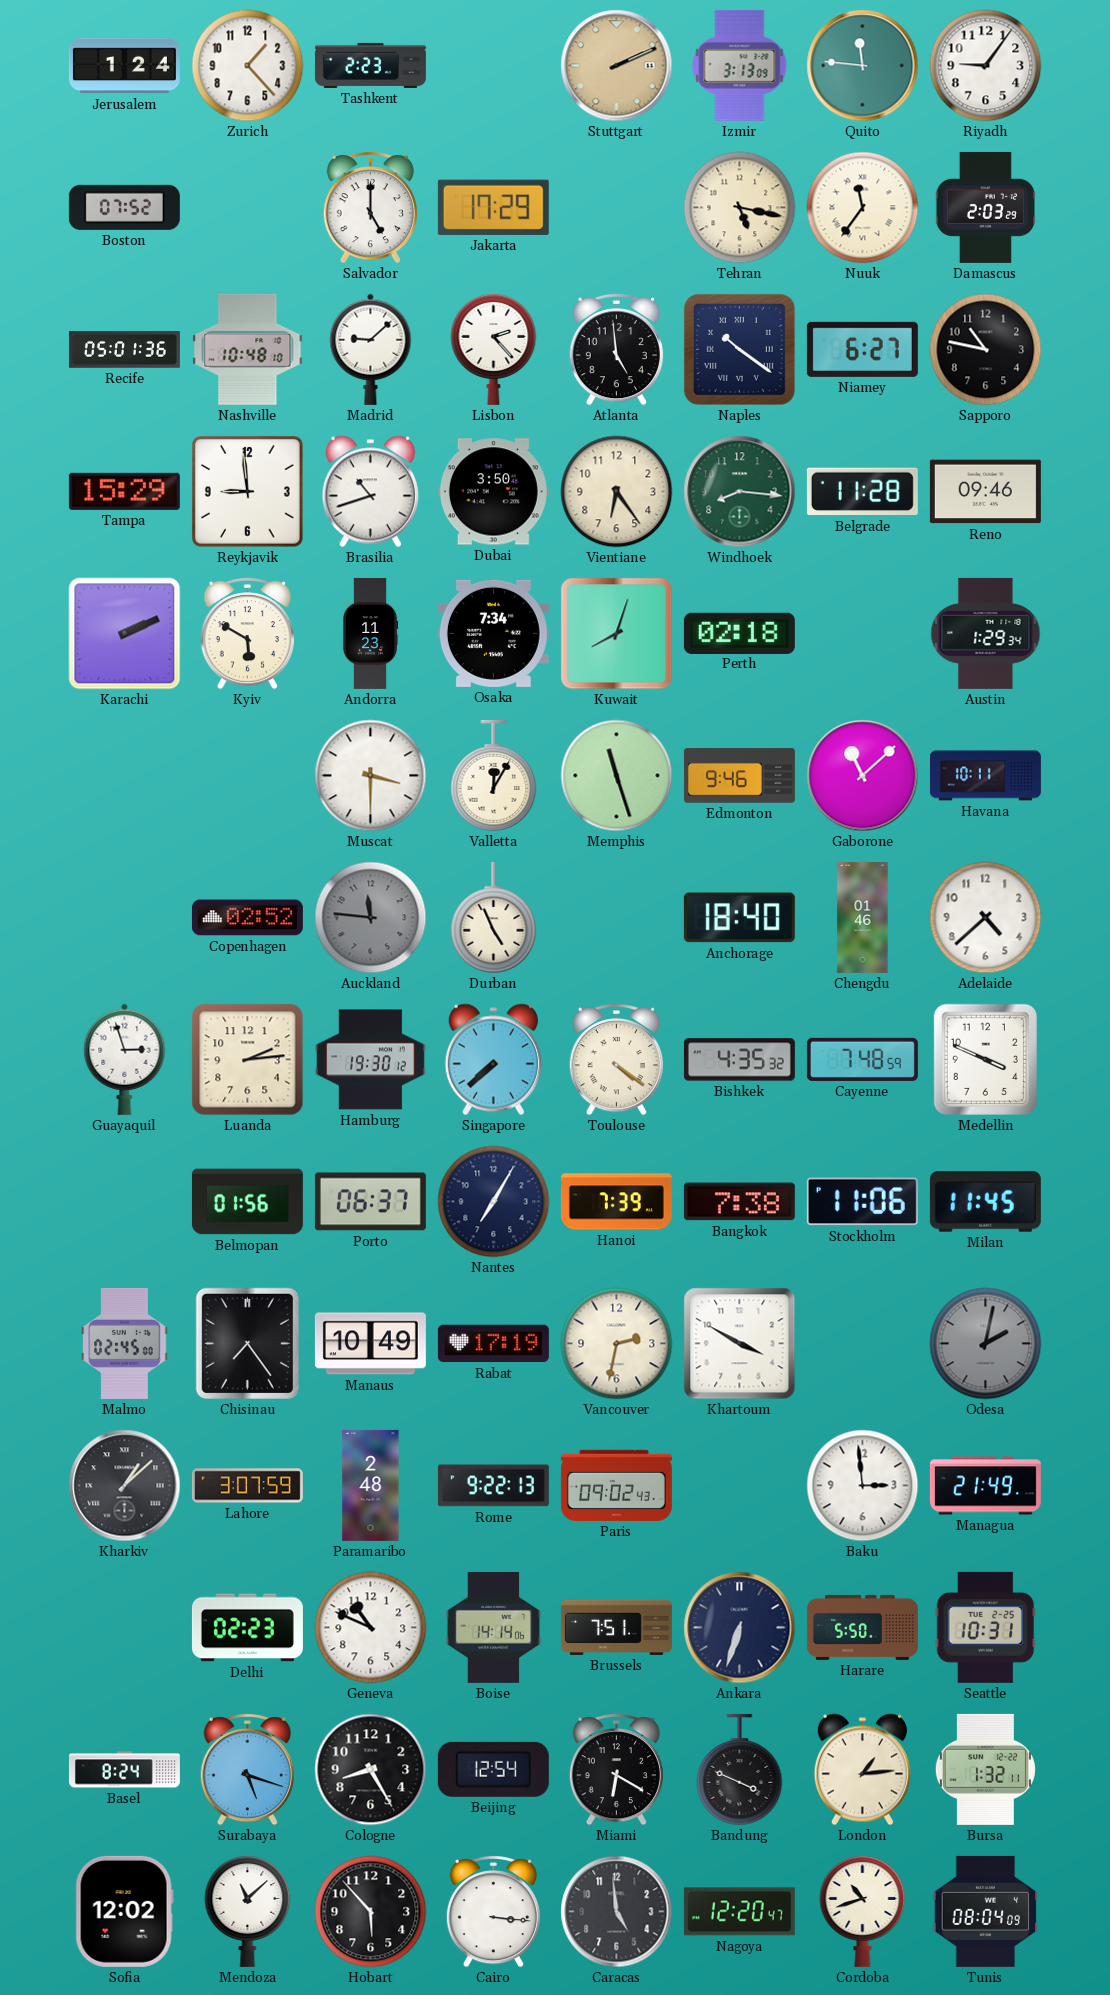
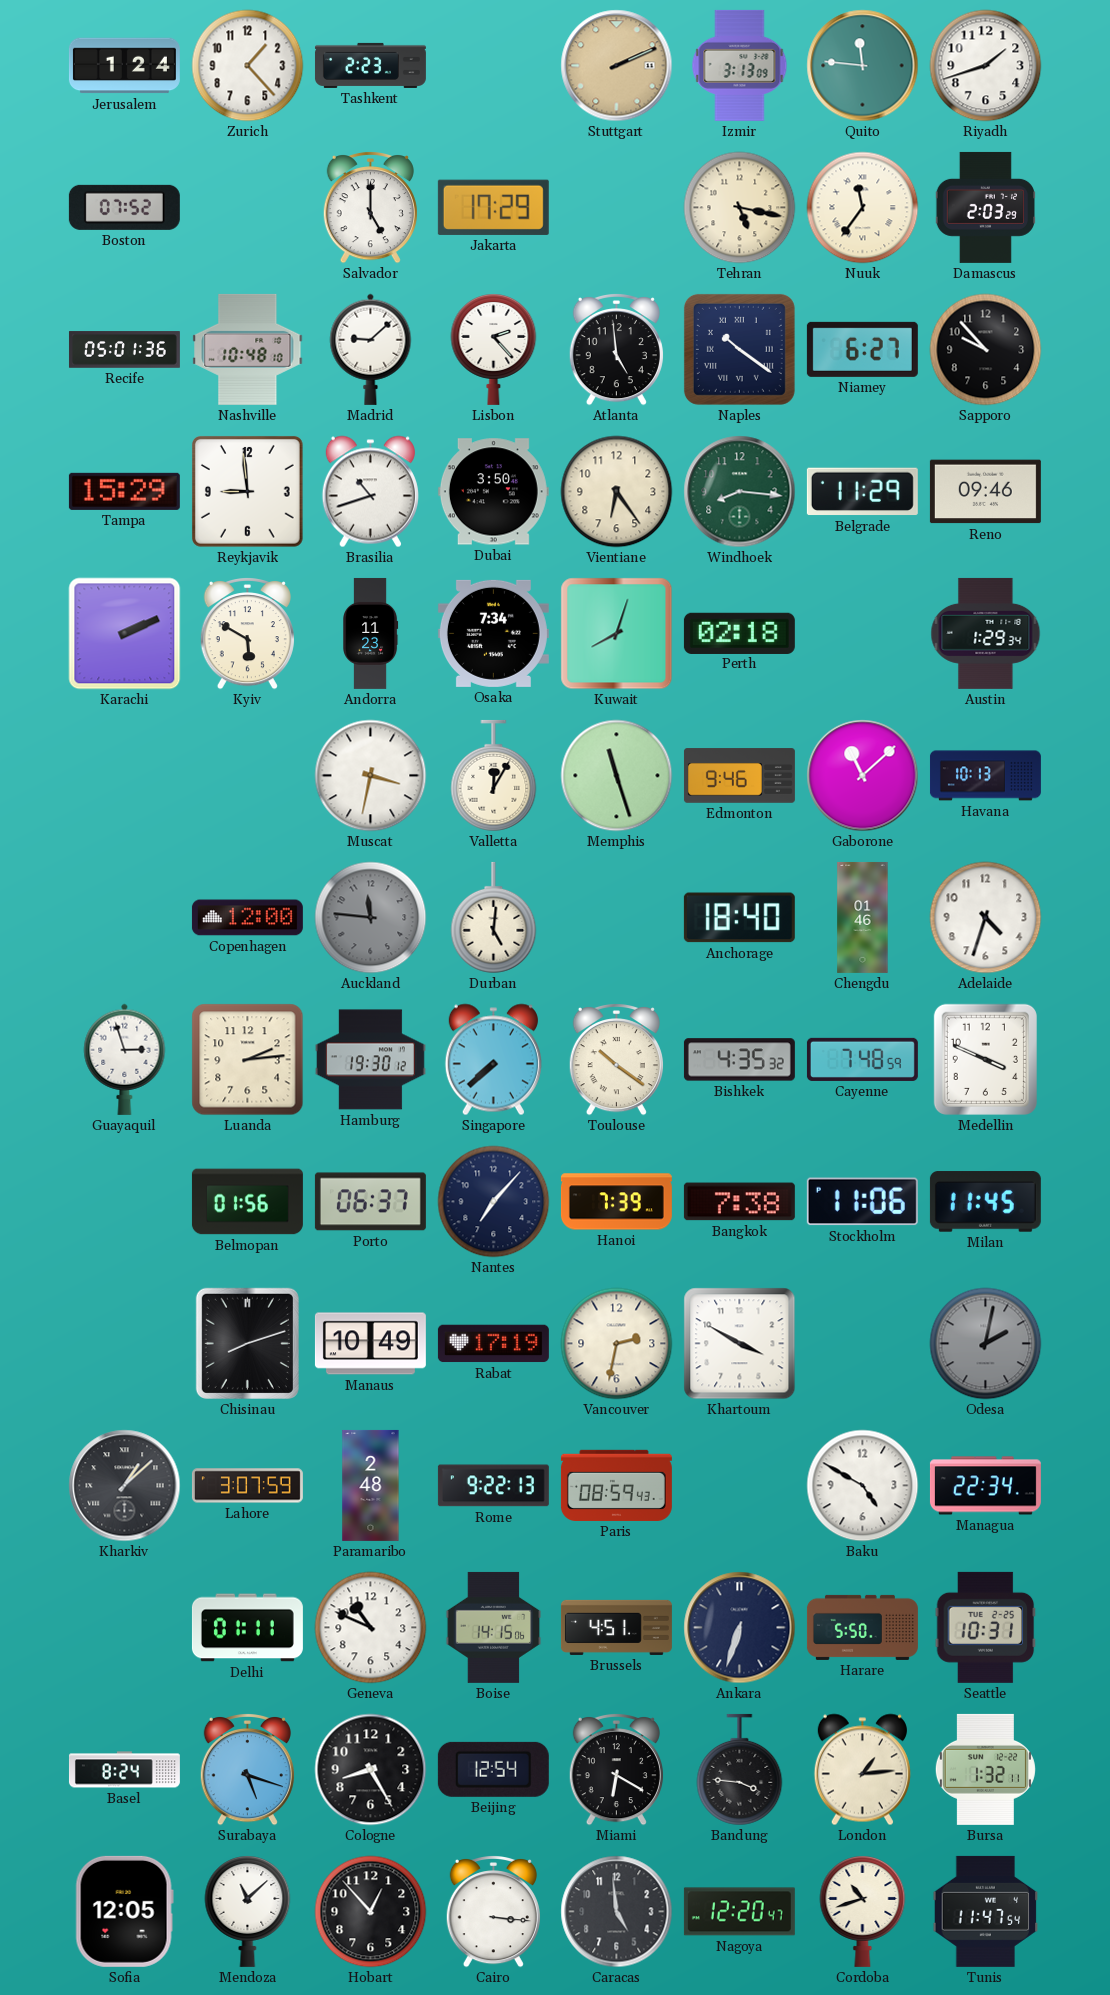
Riyadh: 9:06 -> 1:42 (986, 66)
Sapporo: 10:47 -> 9:53 (986, 350)
Belgrade: 11:28 -> 11:29 (862, 492)
Muscat: 3:30 -> 3:32 (371, 776)
Havana: 10:11 -> 10:13 (985, 776)
Copenhagen: 02:52 -> 12:00 (247, 918)
Durban: 4:56 -> 5:01 (494, 918)
Adelaide: 4:38 -> 4:33 (986, 918)
Toulouse: 4:21 -> 10:21 (616, 1060)
Nantes: 7:05 -> 7:07 (494, 1202)
Malmo: 02:45 -> none (125, 1343)
Chisinau: 7:24 -> 8:12 (247, 1343)
Paris: 09:02 -> 08:59 (616, 1485)
Baku: 2:59 -> 4:50 (863, 1486)
Managua: 21:49 -> 22:34 (985, 1486)
Delhi: 02:23 -> 01:11 (247, 1628)
Boise: 14:14 -> 14:15 (494, 1627)
Brussels: 7:51 -> 4:51 (616, 1627)
Bandung: 3:49 -> 3:46 (740, 1770)
Sofia: 12:02 -> 12:05 (124, 1911)
Hobart: 5:53 -> 12:53 (371, 1912)
Tunis: 08:04 -> 11:47 (986, 1911)
